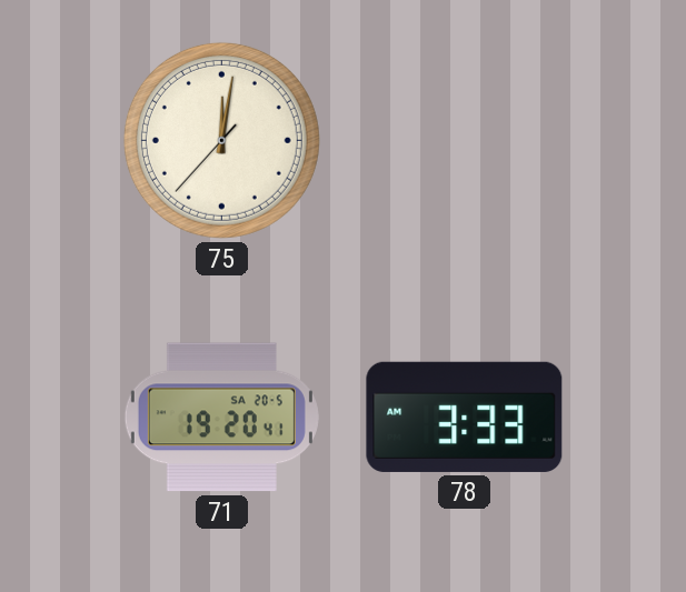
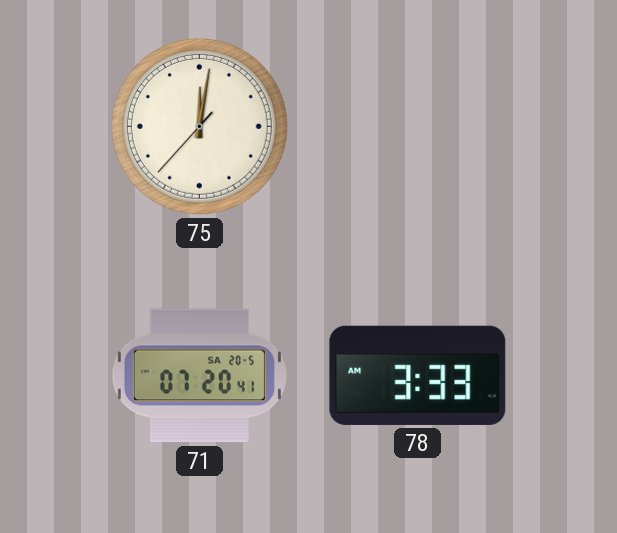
71: 19:20 -> 07:20 (199, 376)
